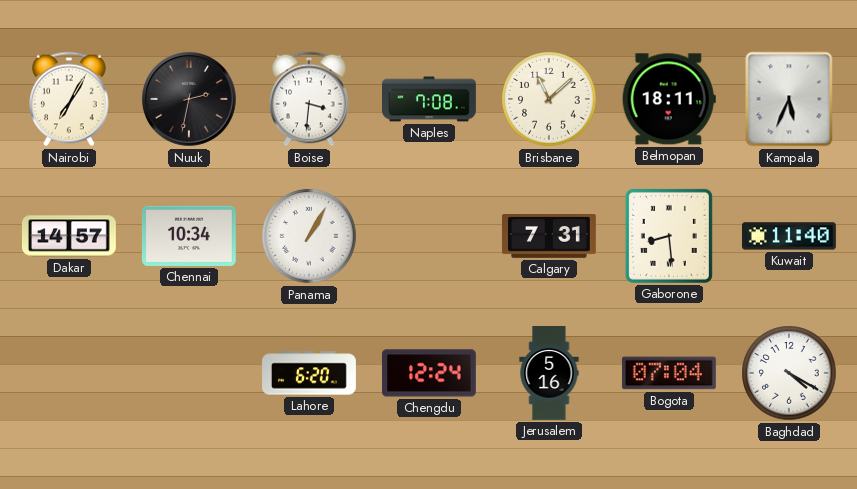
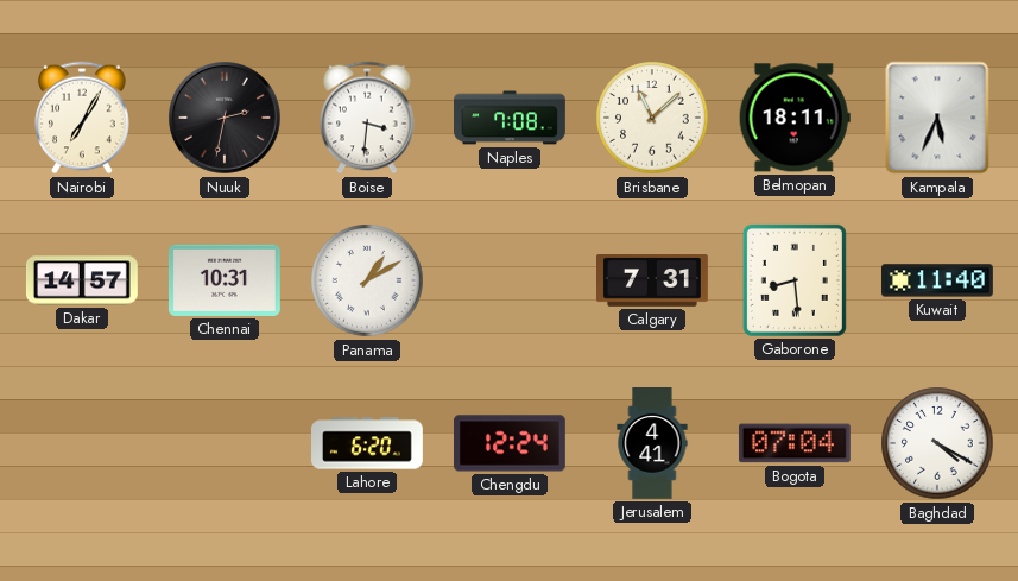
Chennai: 10:34 -> 10:31 (225, 280)
Panama: 1:05 -> 1:10 (367, 280)
Jerusalem: 5:16 -> 4:41 (652, 444)
